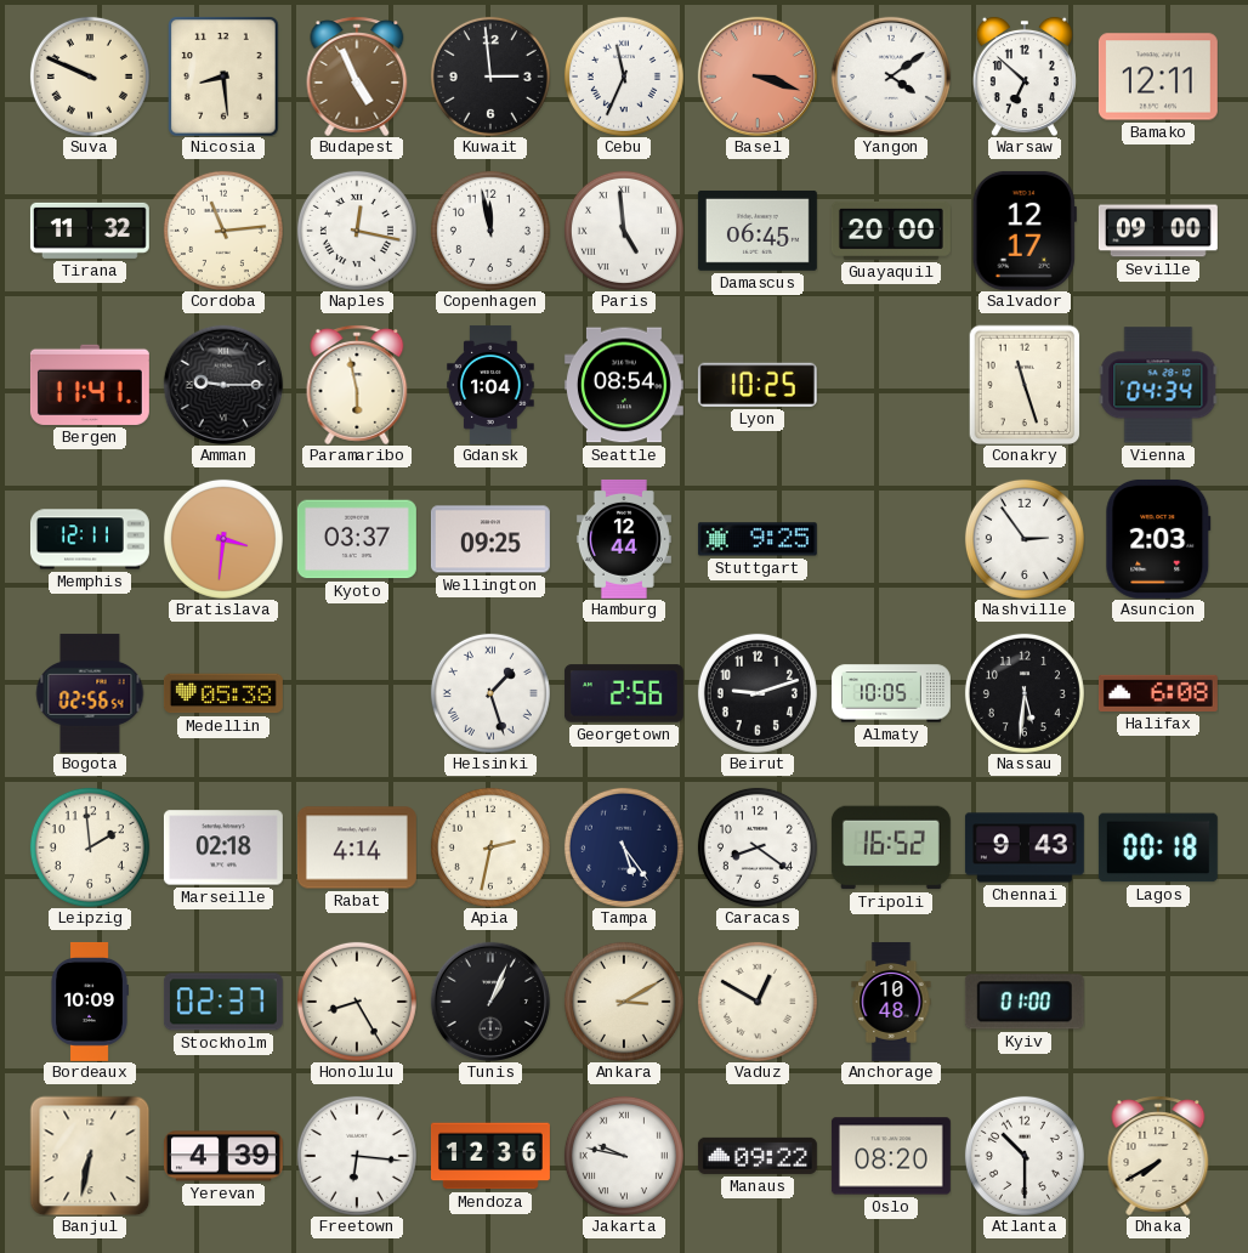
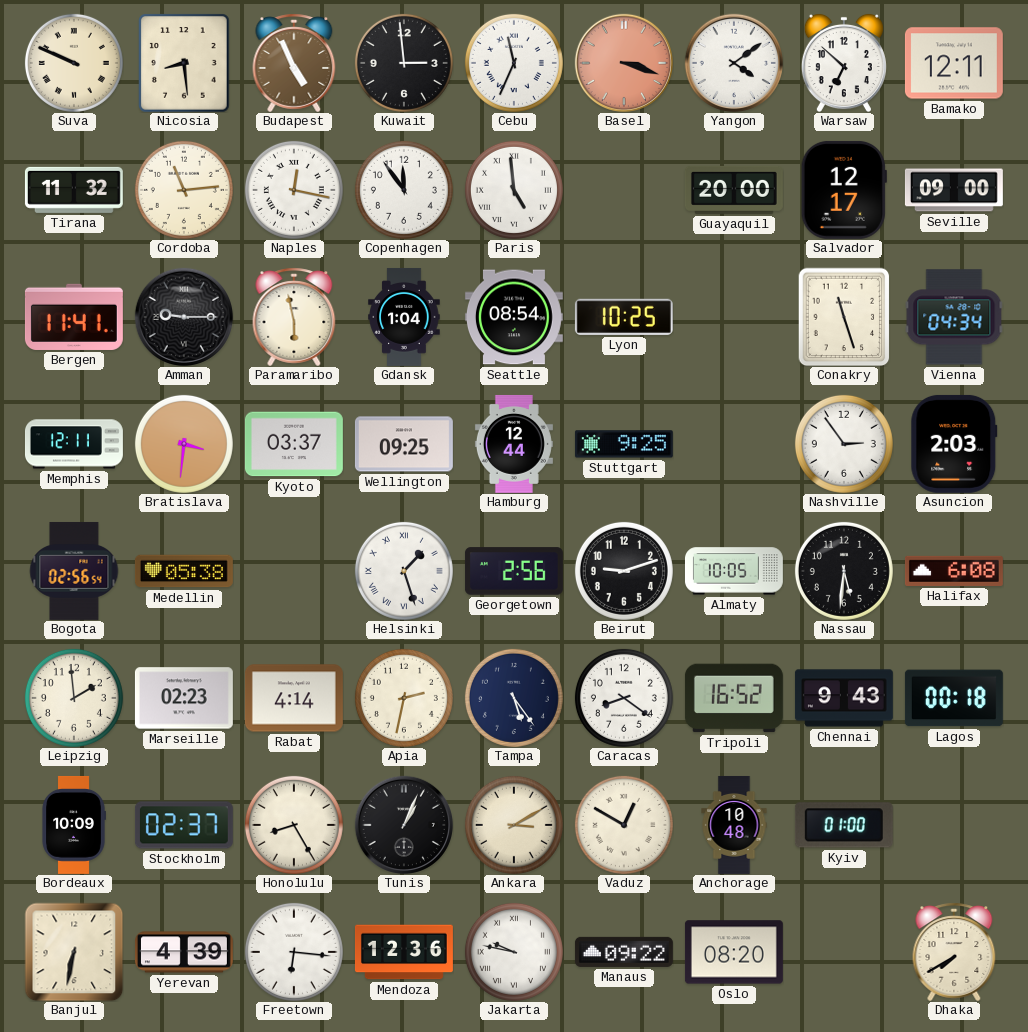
Copenhagen: 11:58 -> 11:54 (404, 190)
Damascus: 06:45 -> none (758, 231)
Marseille: 02:18 -> 02:23 (184, 698)
Atlanta: 10:30 -> none (1025, 1156)
